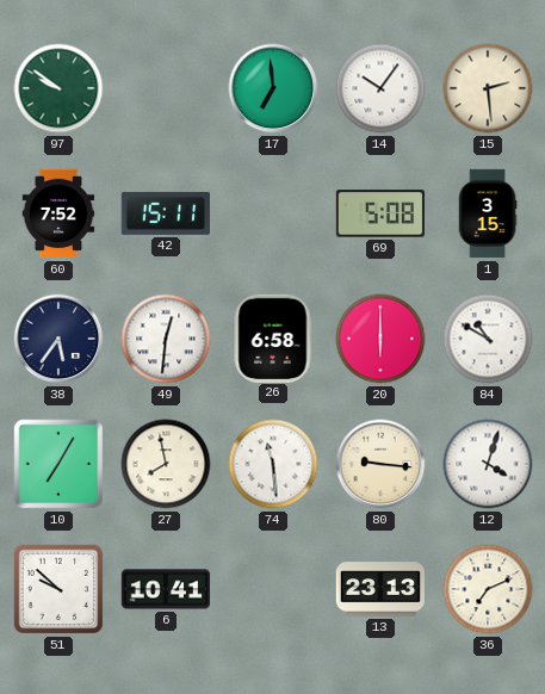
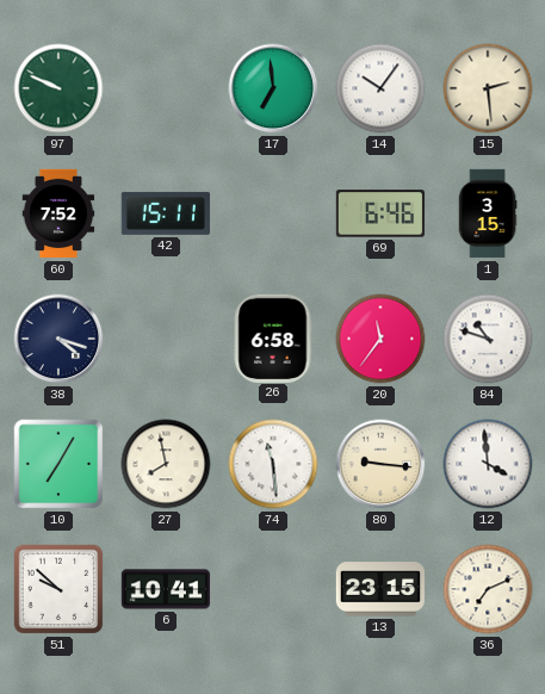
97: 9:51 -> 9:49 (58, 88)
69: 5:08 -> 6:46 (379, 213)
38: 5:36 -> 4:18 (58, 339)
49: 12:31 -> none (166, 339)
20: 6:00 -> 11:36 (380, 339)
84: 10:50 -> 10:48 (488, 339)
12: 4:03 -> 3:59 (488, 464)
13: 23:13 -> 23:15 (380, 589)
